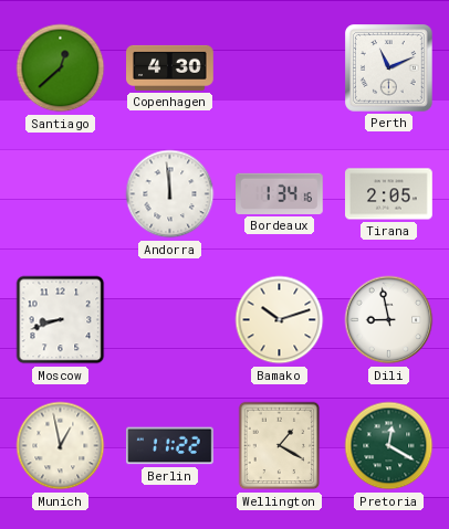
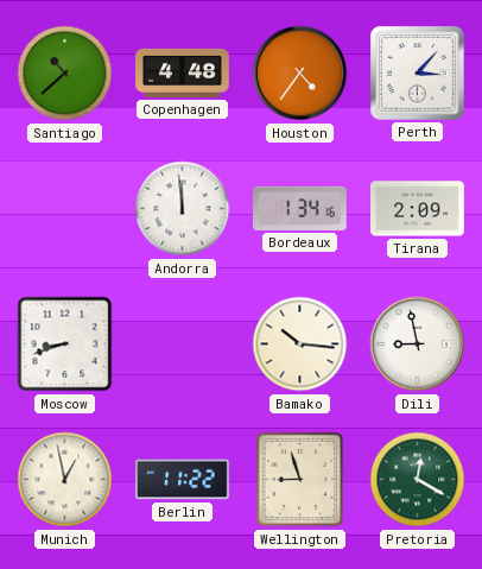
Santiago: 12:38 -> 10:38 (65, 74)
Copenhagen: 4:30 -> 4:48 (183, 72)
Houston: none -> 4:36 (300, 74)
Perth: 11:11 -> 3:07 (418, 74)
Tirana: 2:05 -> 2:09 (418, 209)
Bamako: 10:12 -> 10:16 (300, 344)
Wellington: 1:20 -> 8:57 (300, 480)
